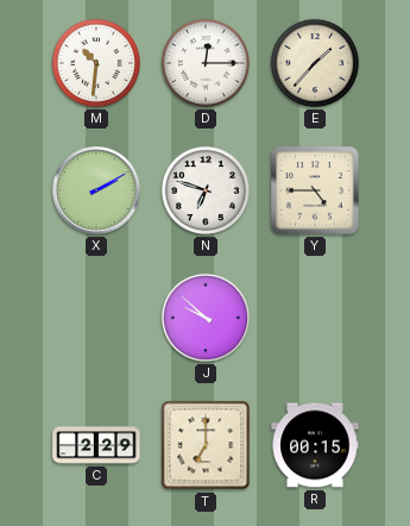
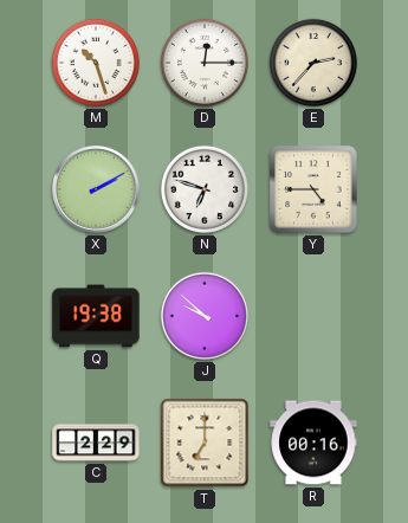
M: 10:31 -> 10:27 (96, 63)
E: 1:37 -> 2:37 (313, 63)
Q: none -> 19:38 (96, 316)
R: 00:15 -> 00:16 (313, 443)
